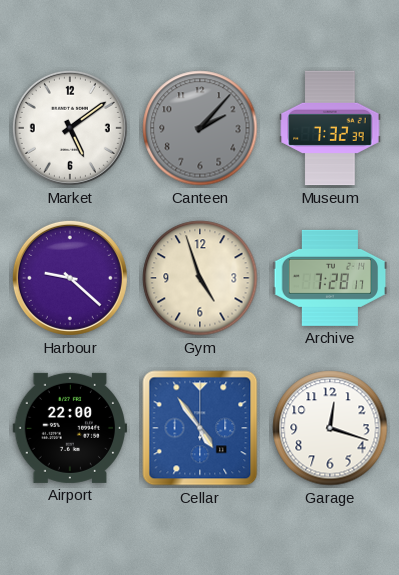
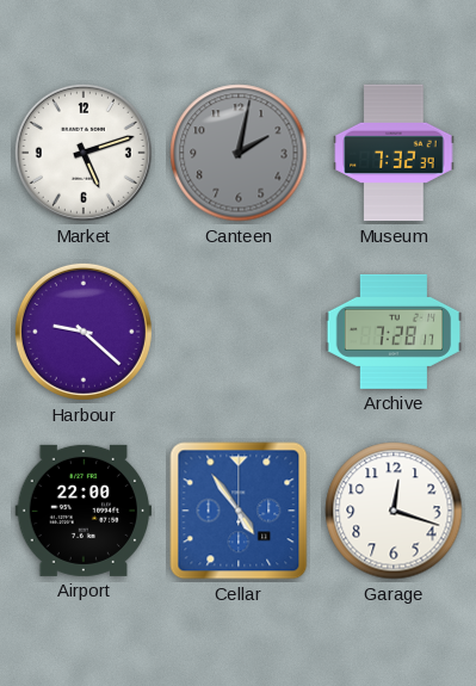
Market: 5:09 -> 5:12 (84, 153)
Canteen: 2:07 -> 2:02 (239, 153)
Gym: 4:57 -> none (200, 278)
